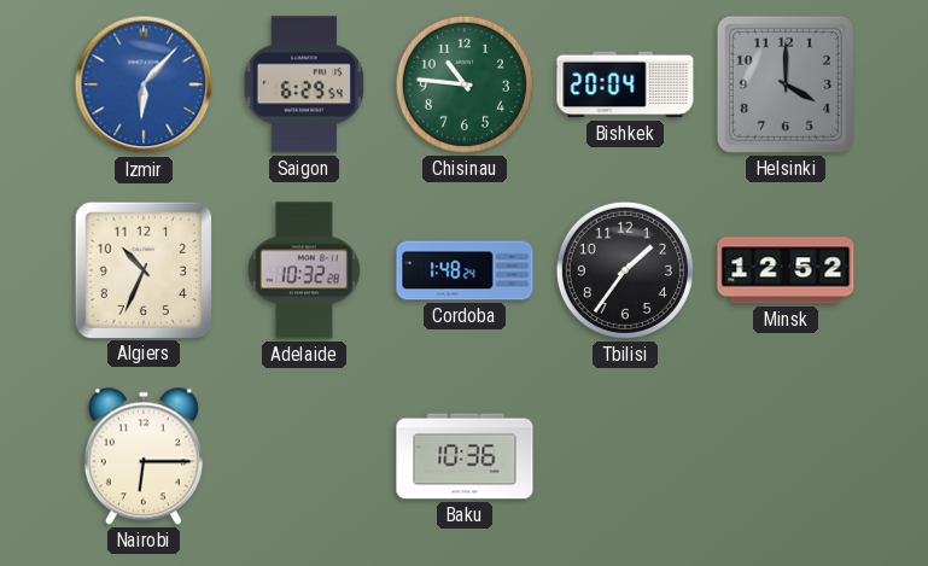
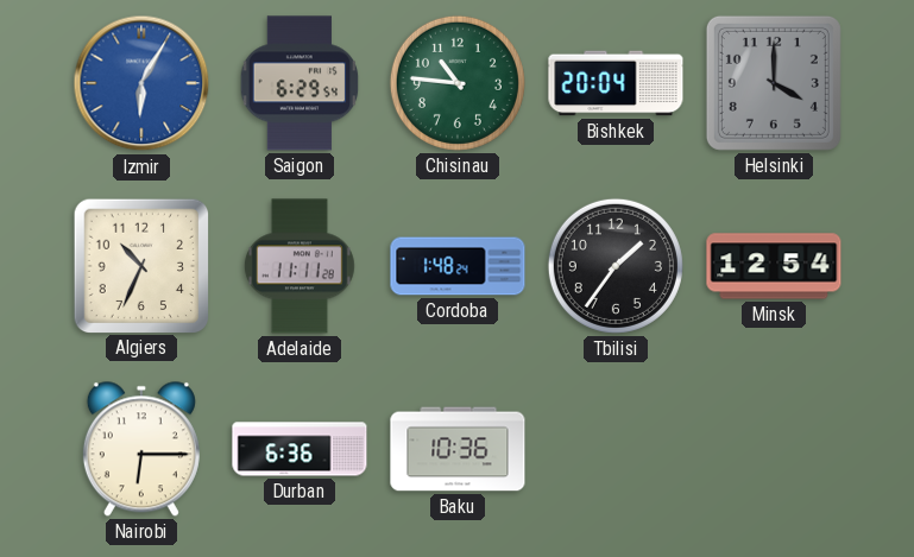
Izmir: 6:07 -> 6:05 (141, 83)
Adelaide: 10:32 -> 11:11 (300, 266)
Minsk: 12:52 -> 12:54 (774, 266)
Durban: none -> 6:36 (300, 449)
